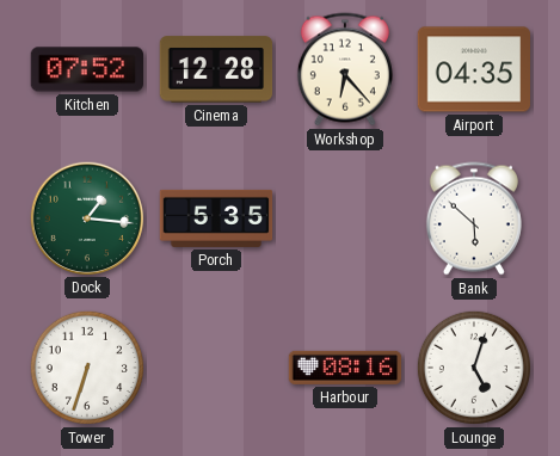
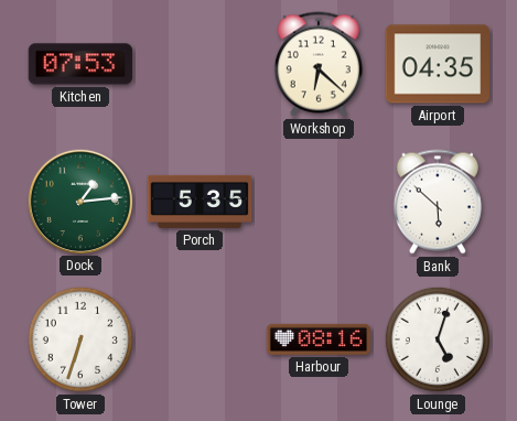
Kitchen: 07:52 -> 07:53 (79, 64)
Cinema: 12:28 -> none (216, 69)
Workshop: 6:23 -> 6:22 (319, 64)
Dock: 1:16 -> 1:14 (79, 201)
